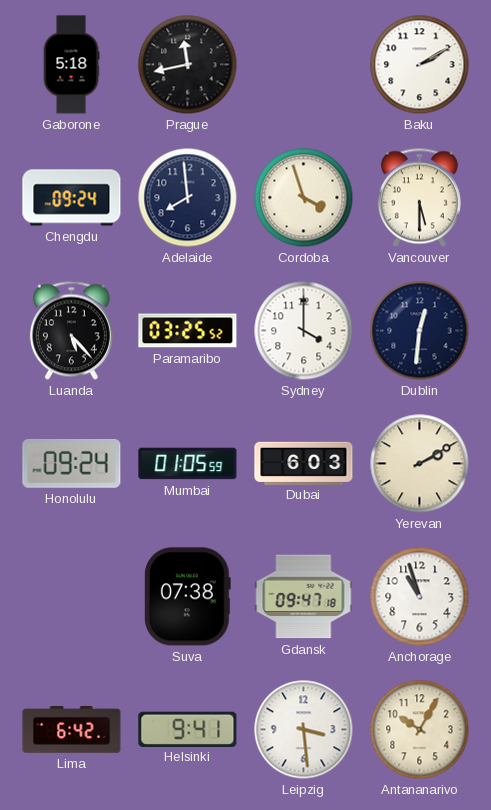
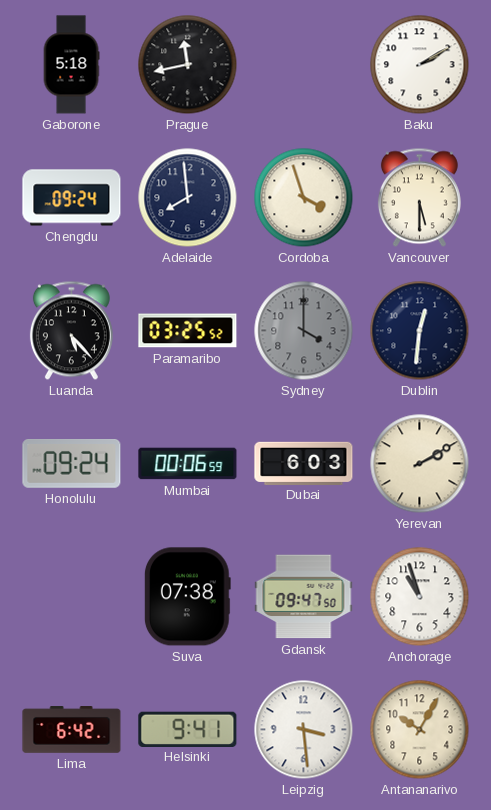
Sydney dial: white -> grey (304, 331)
Mumbai: 01:05 -> 00:06 (188, 464)
Gdansk: 09:47:18 -> 09:47:50 (304, 597)
